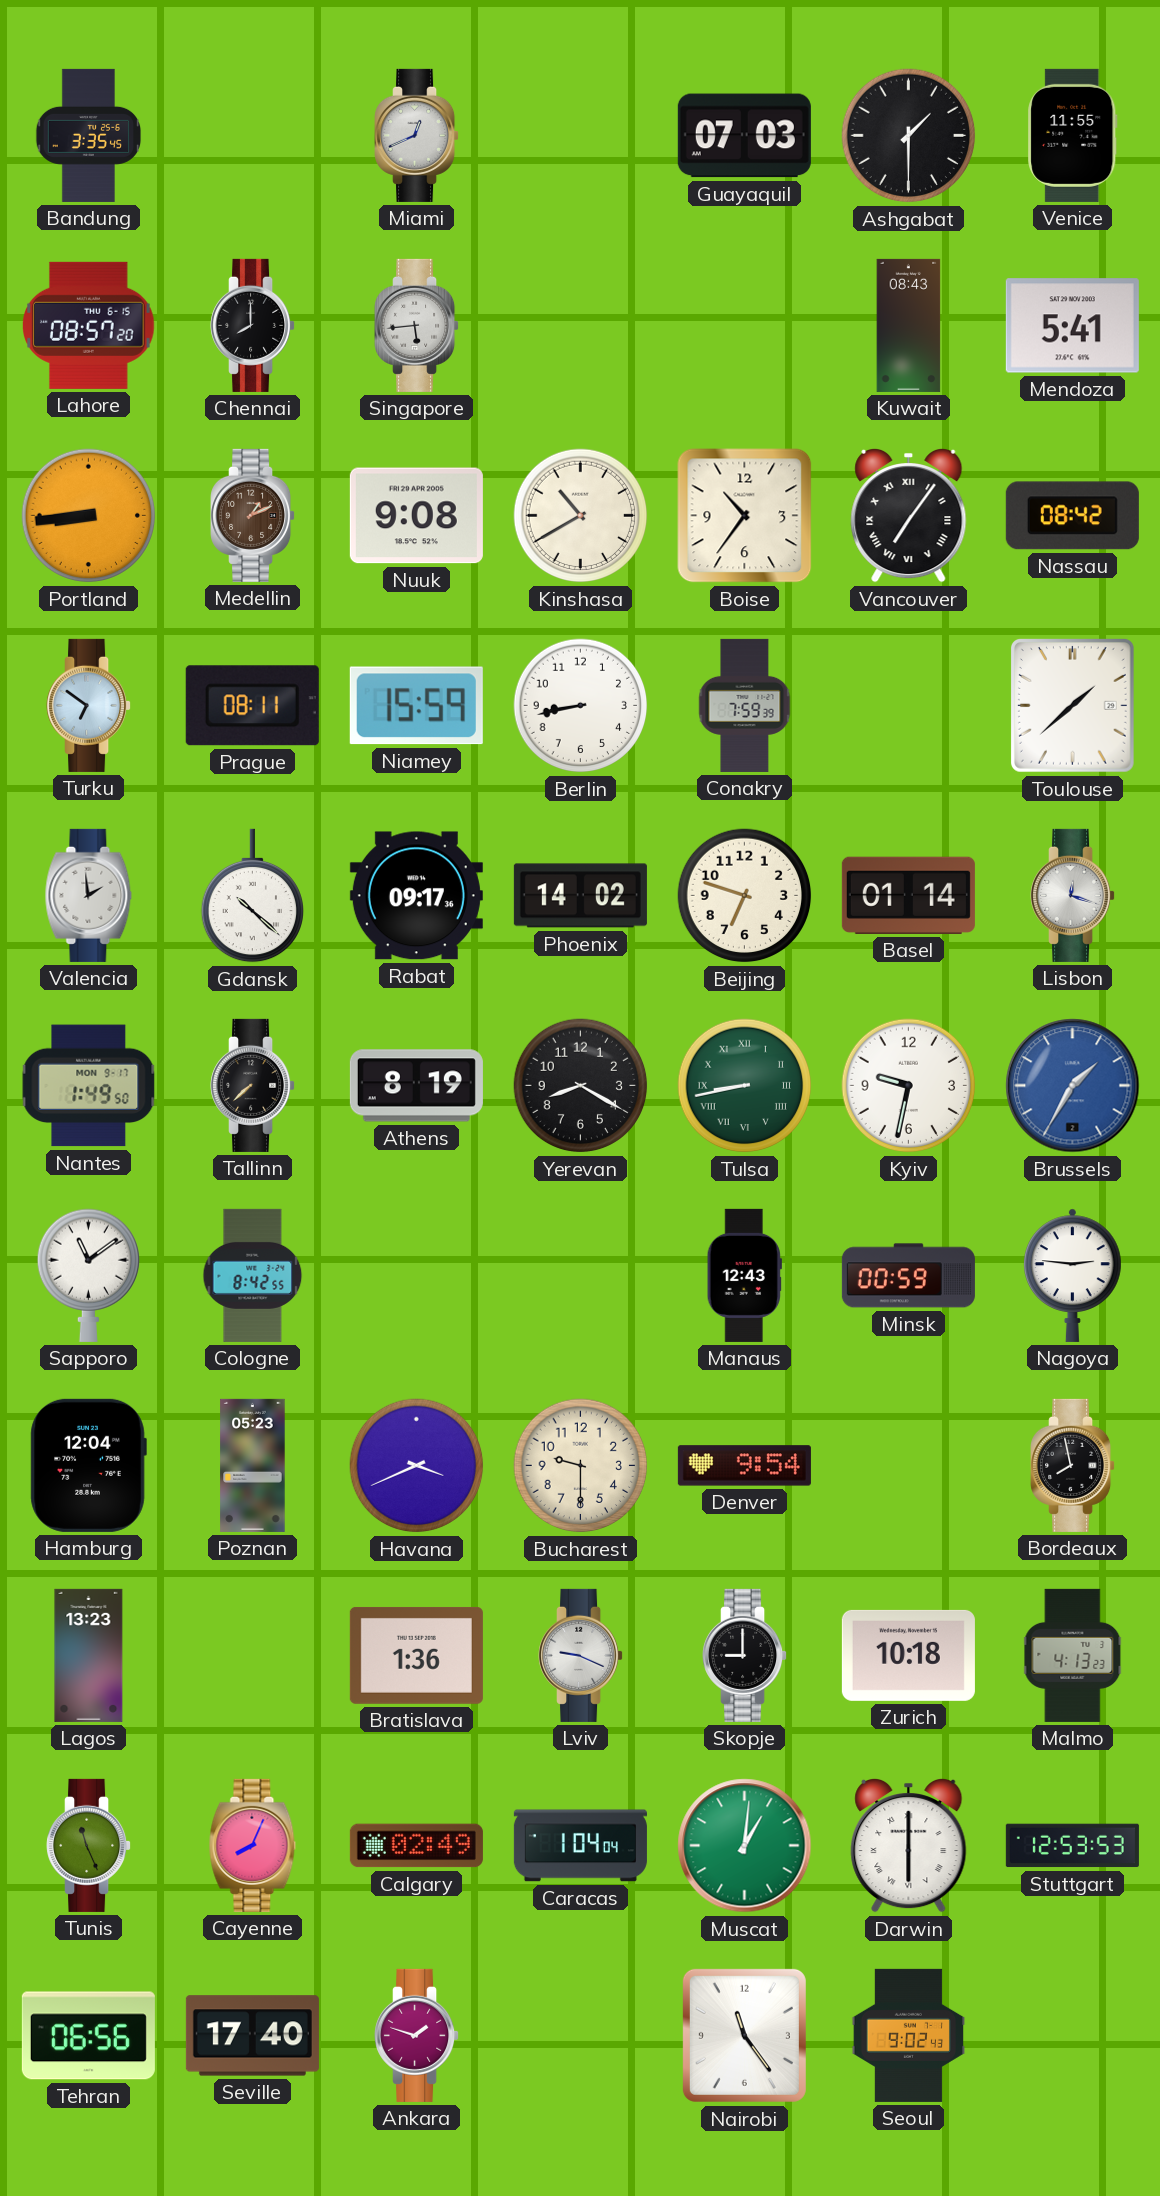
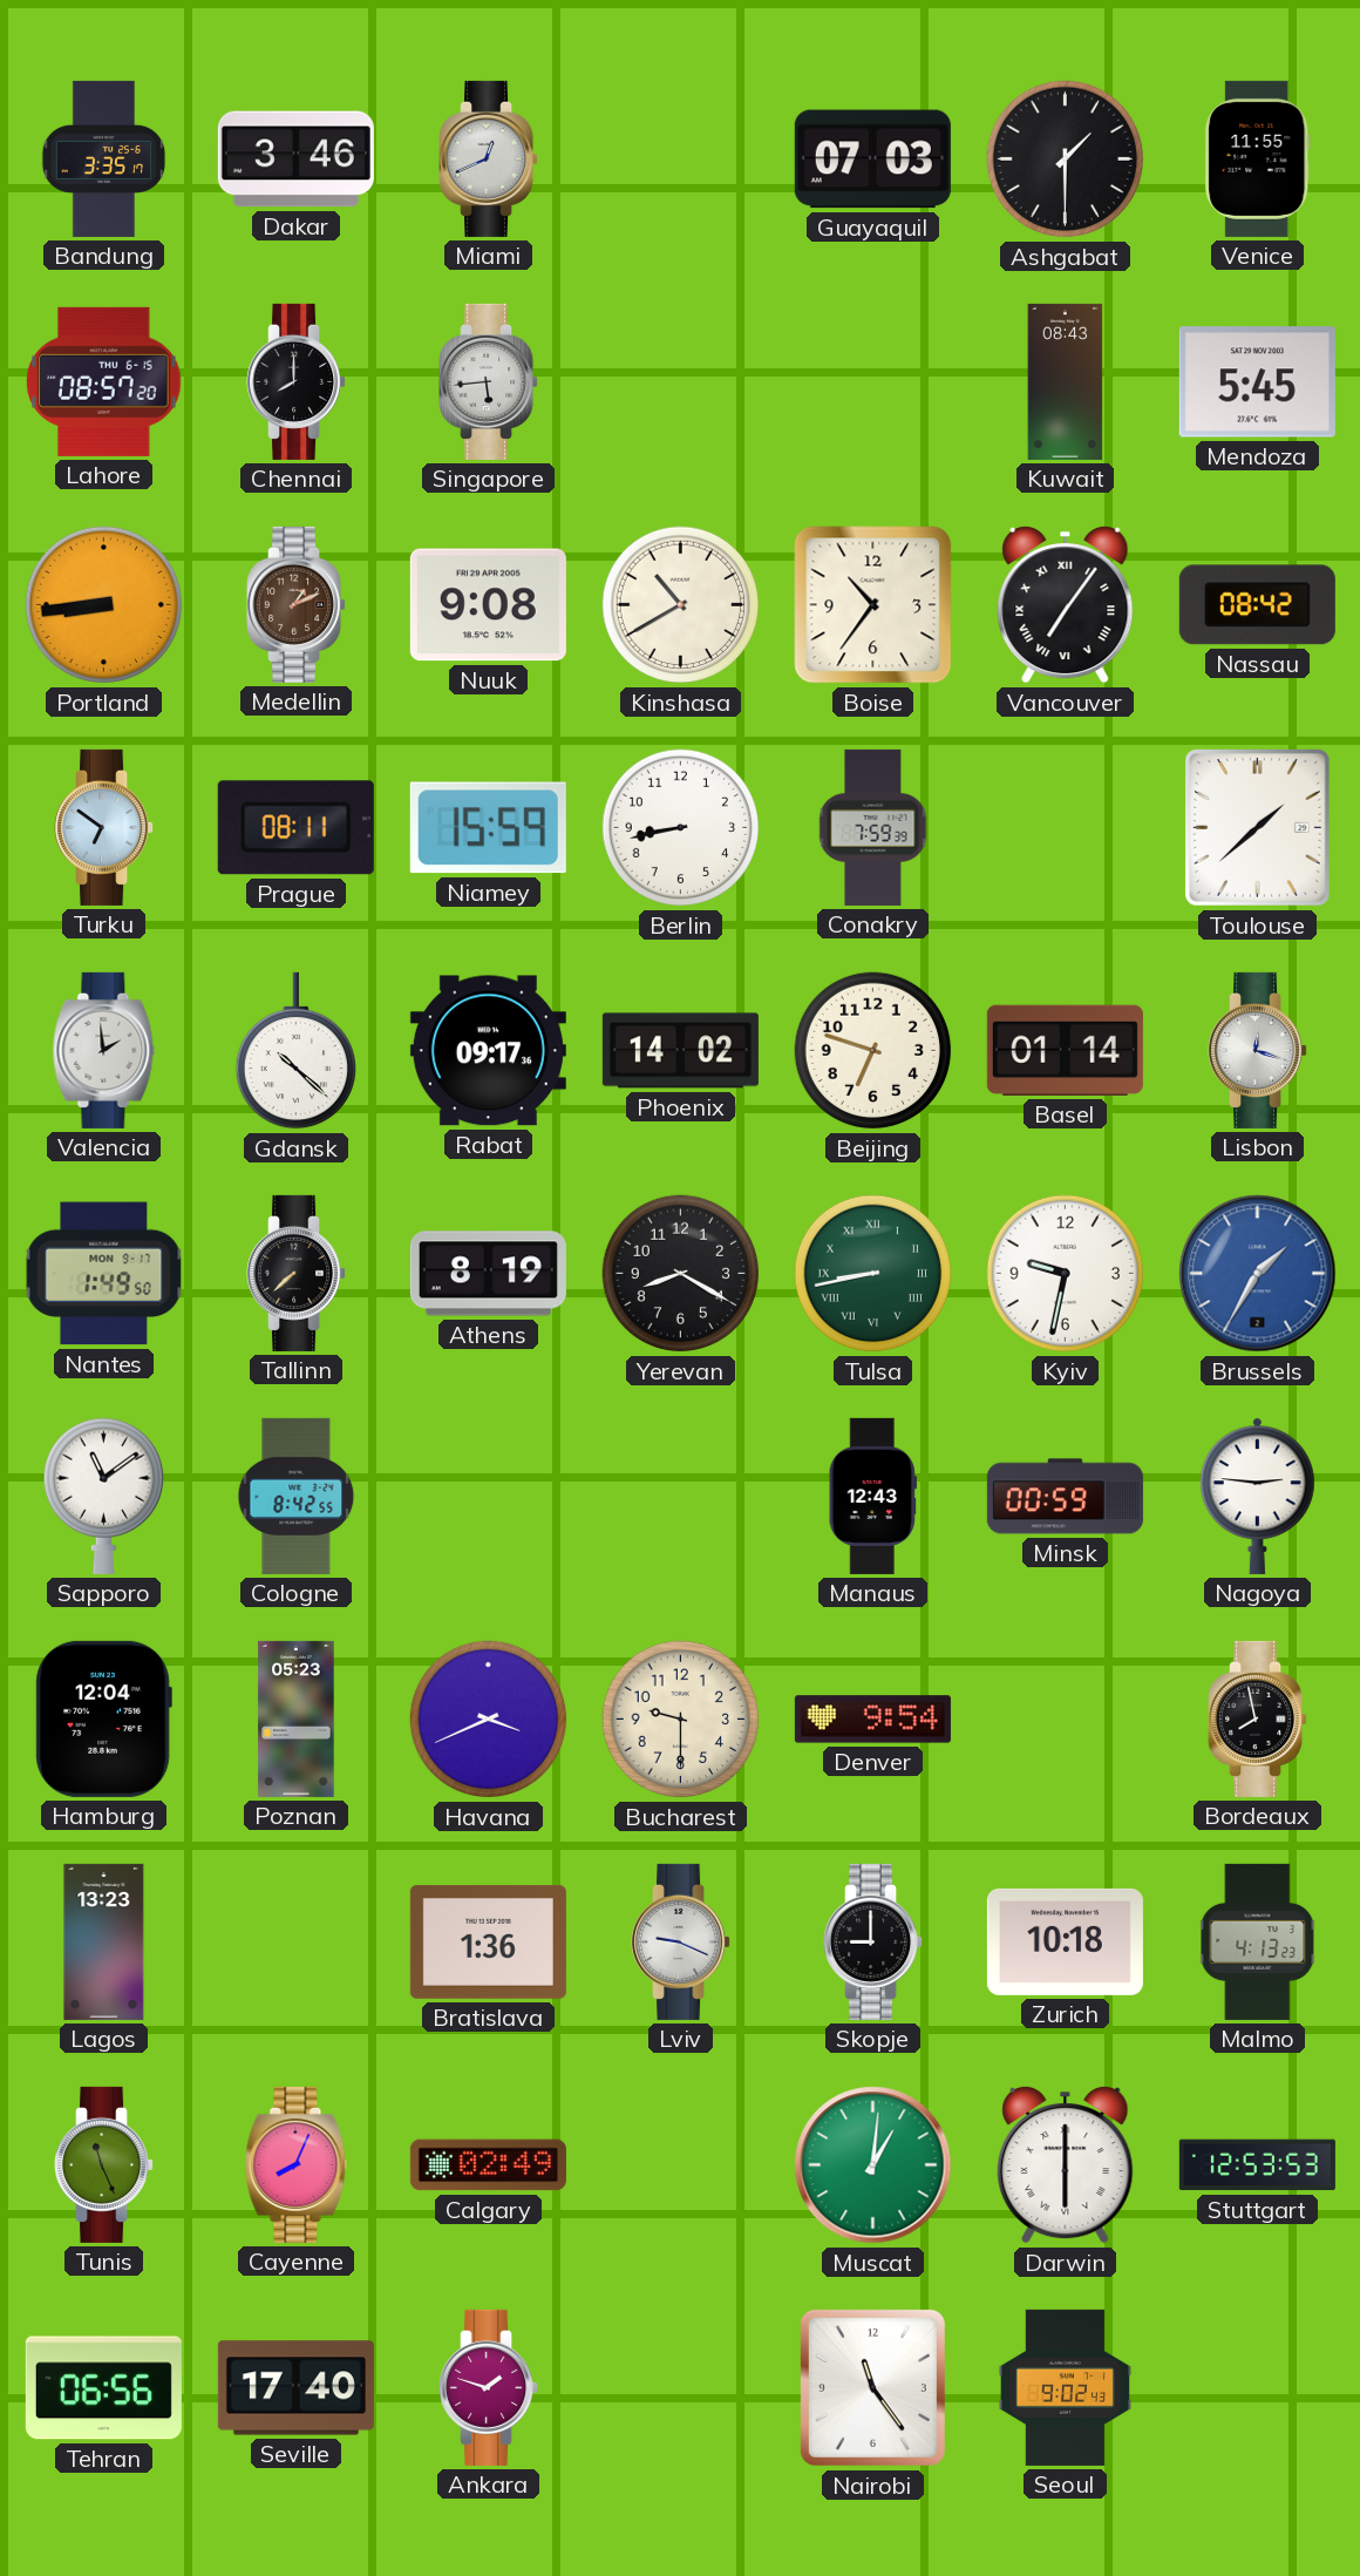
Bandung: 3:35:45 -> 3:35:17 (104, 158)
Dakar: none -> 3:46 (295, 160)
Mendoza: 5:41 -> 5:45 (1257, 382)
Caracas: 1:04 -> none (580, 1846)
